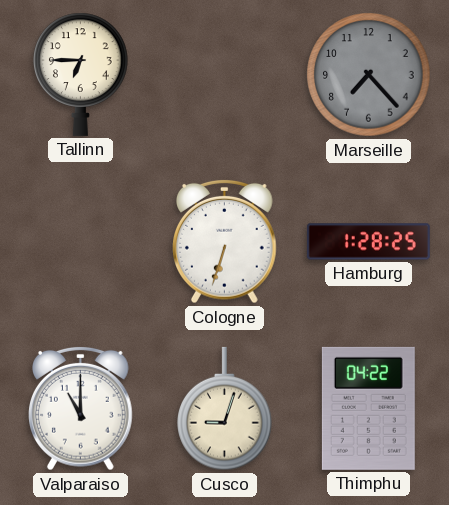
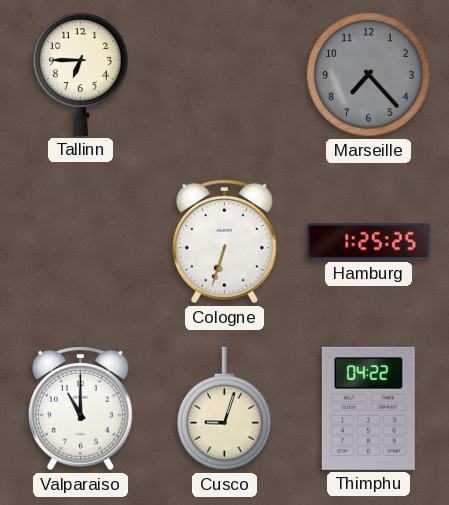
Hamburg: 1:28 -> 1:25 (368, 242)
